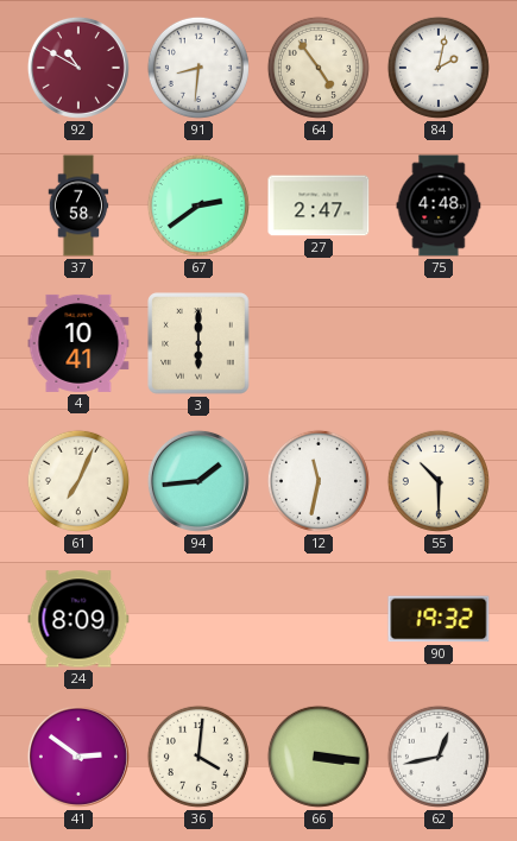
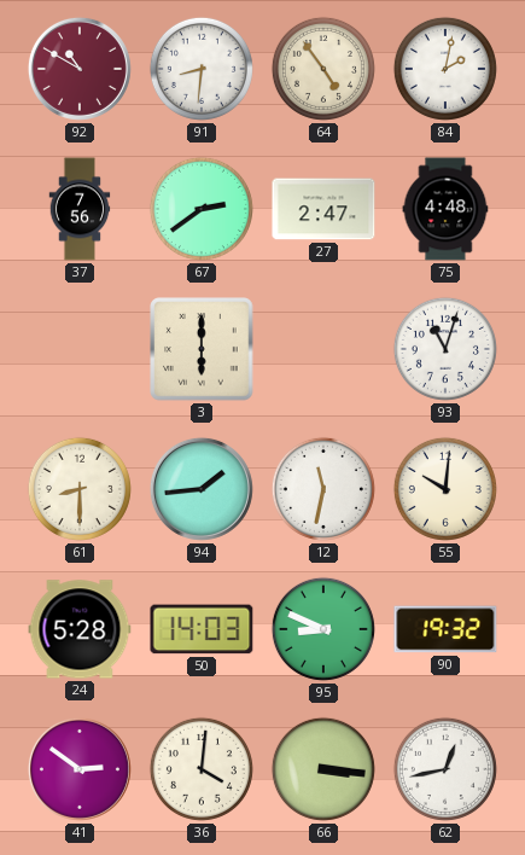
37: 7:58 -> 7:56 (80, 209)
4: 10:41 -> none (78, 343)
93: none -> 11:03 (445, 349)
61: 7:04 -> 8:30 (80, 489)
55: 10:30 -> 10:01 (445, 489)
24: 8:09 -> 5:28 (80, 629)
50: none -> 14:03 (202, 629)
95: none -> 8:49 (323, 629)
